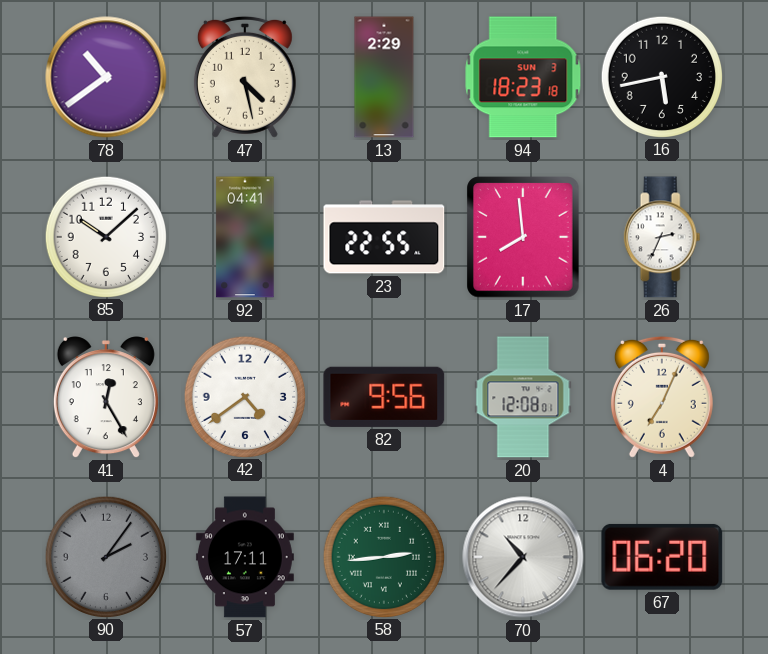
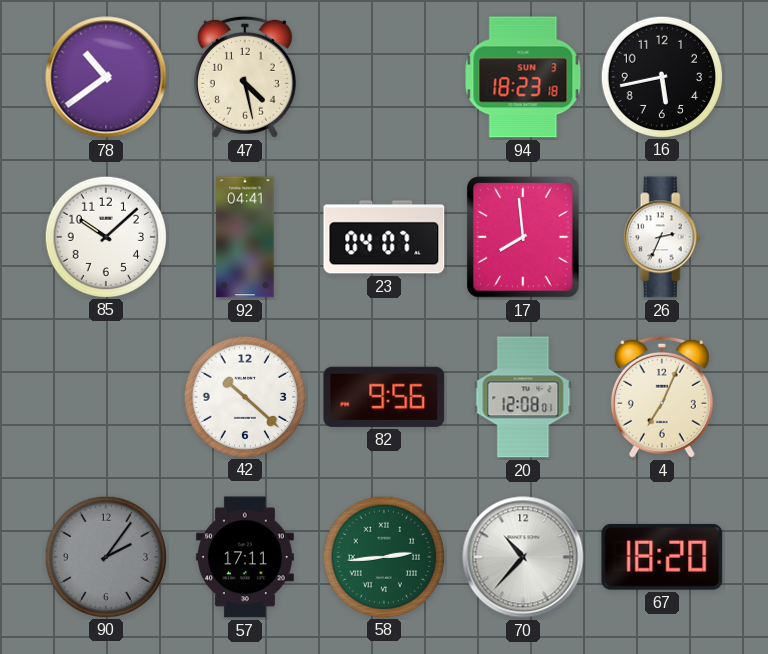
13: 2:29 -> none (384, 77)
23: 22:55 -> 04:07 (384, 237)
41: 12:25 -> none (106, 398)
42: 4:39 -> 10:22 (244, 396)
67: 06:20 -> 18:20 (662, 557)
